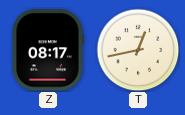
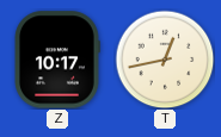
Z: 08:17 -> 10:17 (57, 60)
